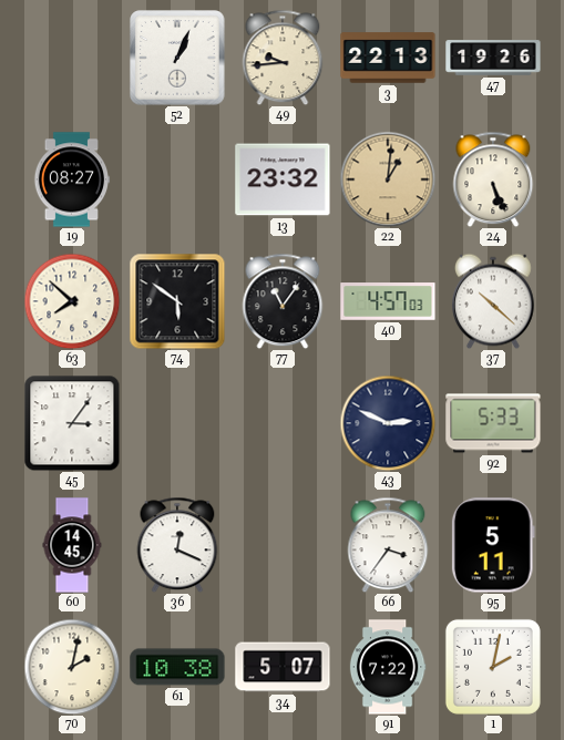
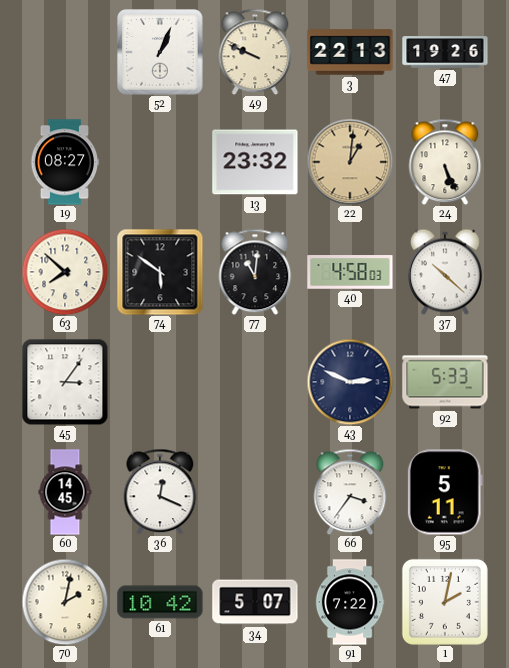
49: 9:44 -> 9:49 (255, 52)
77: 11:06 -> 11:01 (255, 272)
40: 4:57 -> 4:58 (350, 272)
61: 10:38 -> 10:42 (160, 602)
